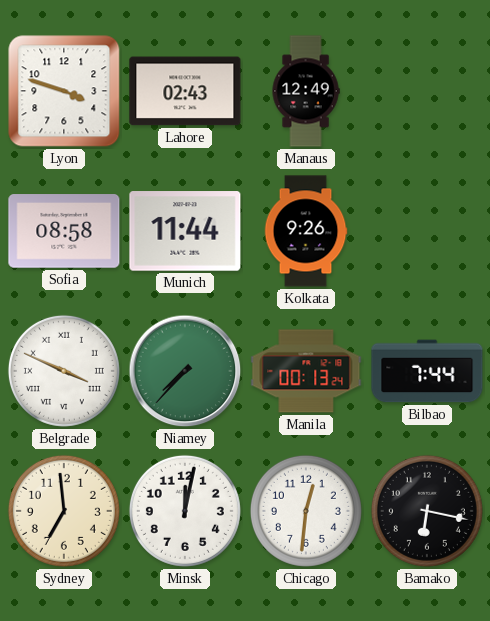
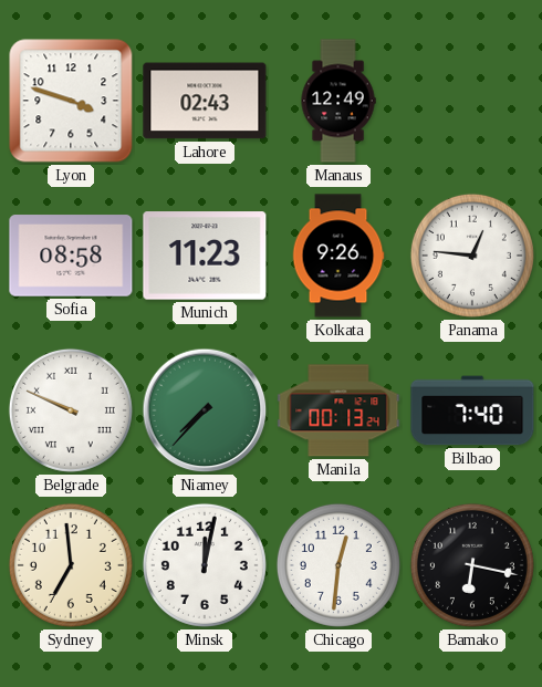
Munich: 11:44 -> 11:23 (205, 256)
Panama: none -> 12:46 (472, 256)
Belgrade: 3:49 -> 9:49 (71, 410)
Bilbao: 7:44 -> 7:40 (472, 410)
